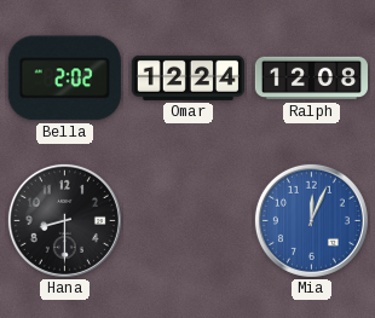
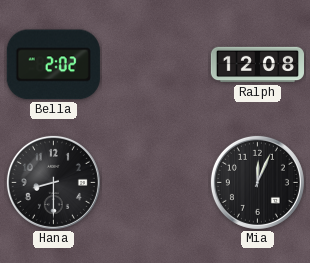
Omar: 12:24 -> none (187, 77)
Mia dial: blue -> black (257, 182)
